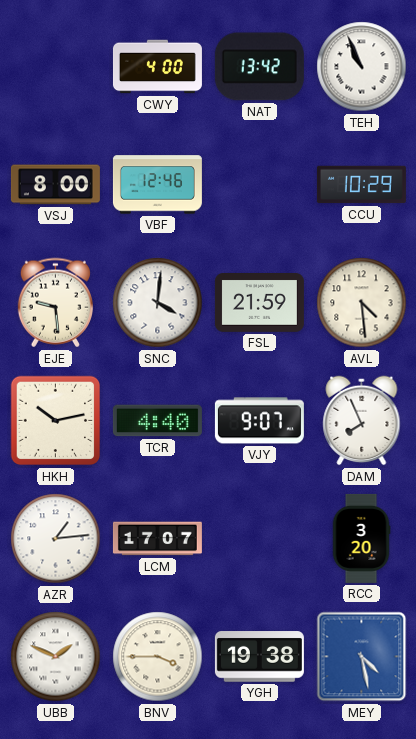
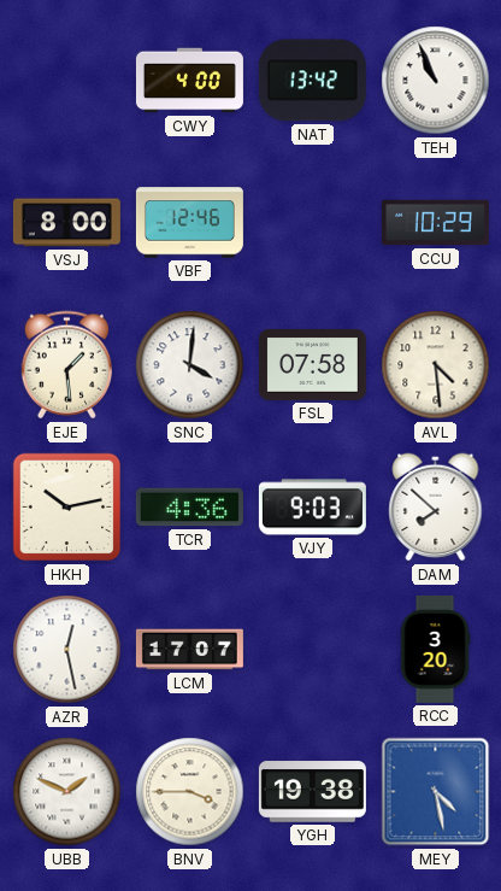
EJE: 9:29 -> 1:29 (66, 365)
FSL: 21:59 -> 07:58 (312, 365)
TCR: 4:40 -> 4:36 (189, 508)
VJY: 9:07 -> 9:03 (312, 508)
DAM: 7:56 -> 7:52 (436, 508)
AZR: 1:14 -> 12:28 (67, 650)
